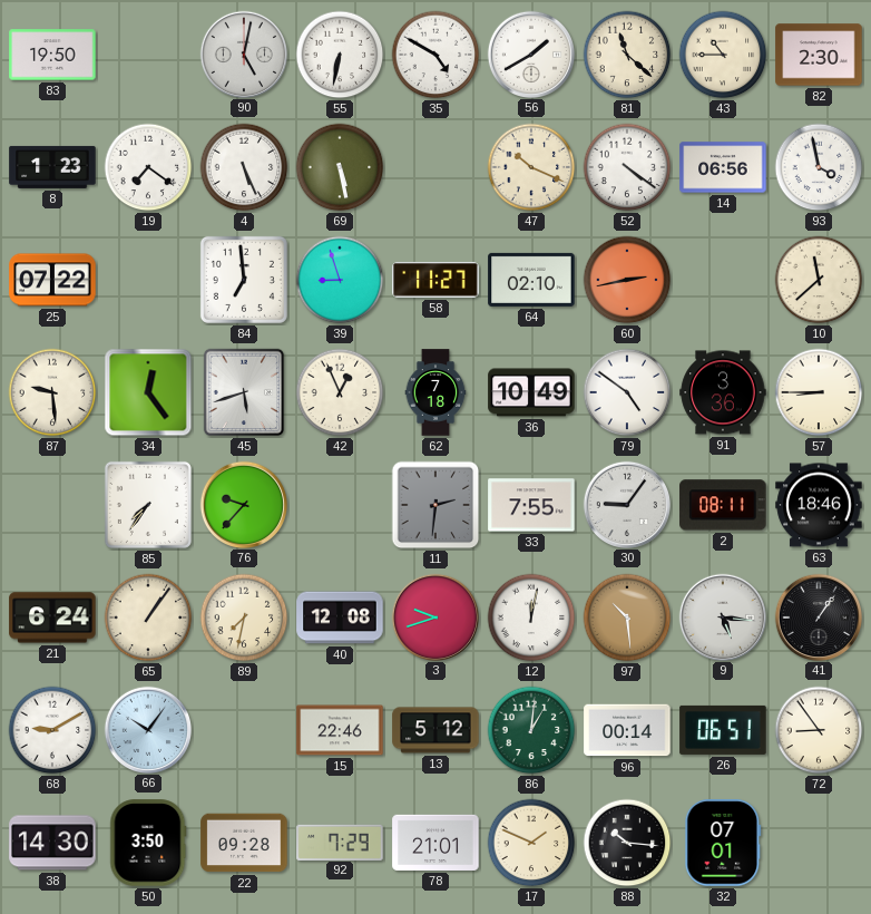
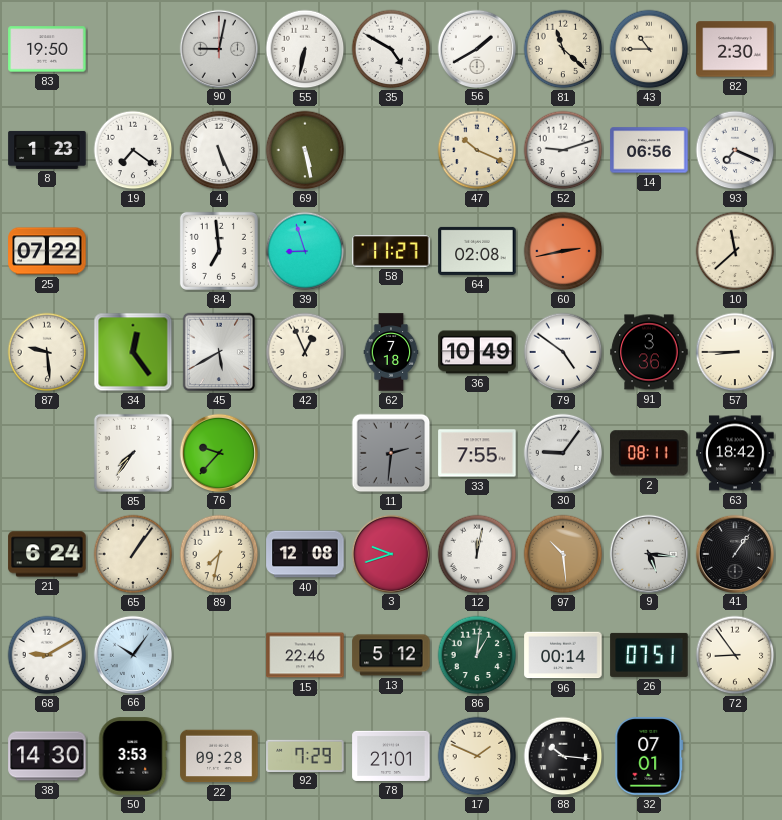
90: 5:02 -> 9:02 (218, 48)
52: 4:21 -> 9:12 (563, 150)
93: 3:58 -> 7:19 (735, 150)
64: 02:10 -> 02:08 (477, 251)
45: 5:42 -> 5:40 (219, 352)
63: 18:46 -> 18:42 (735, 453)
26: 06:51 -> 07:51 (649, 655)
50: 3:50 -> 3:53 (133, 756)
